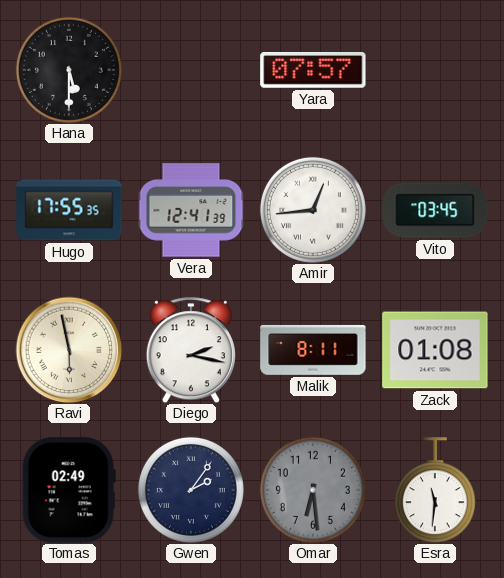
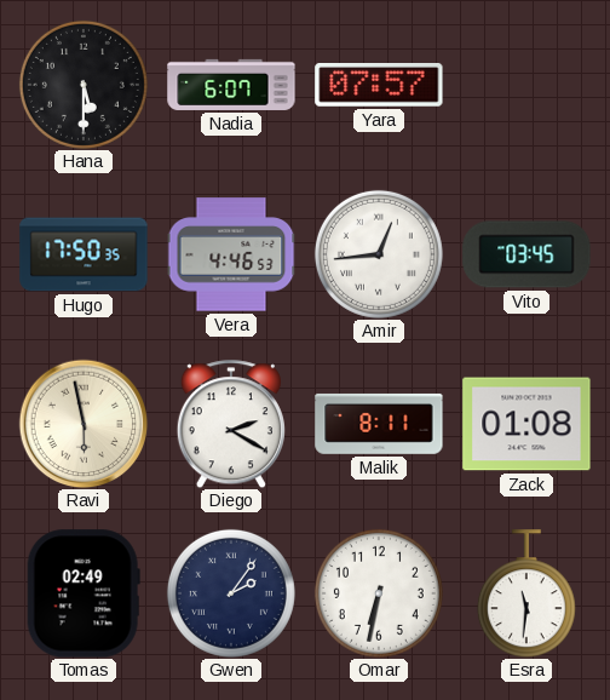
Nadia: none -> 6:07 (231, 85)
Hugo: 17:55 -> 17:50 (84, 254)
Vera: 12:41 -> 4:46 (231, 254)
Diego: 2:17 -> 2:20 (231, 424)
Omar: 6:29 -> 6:32 (379, 593)
Omar dial: grey -> white (379, 593)
